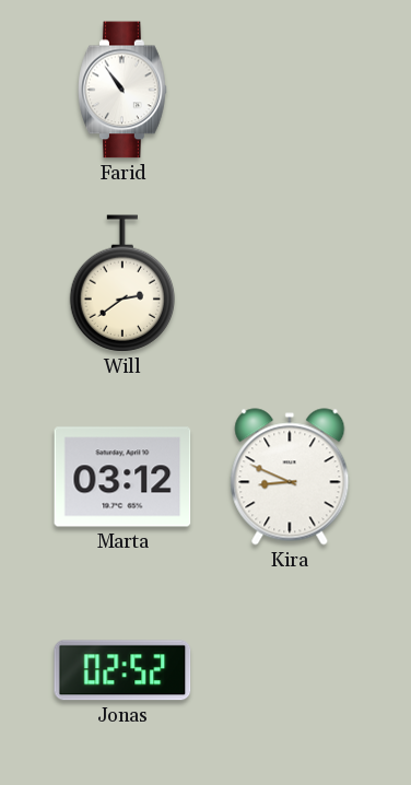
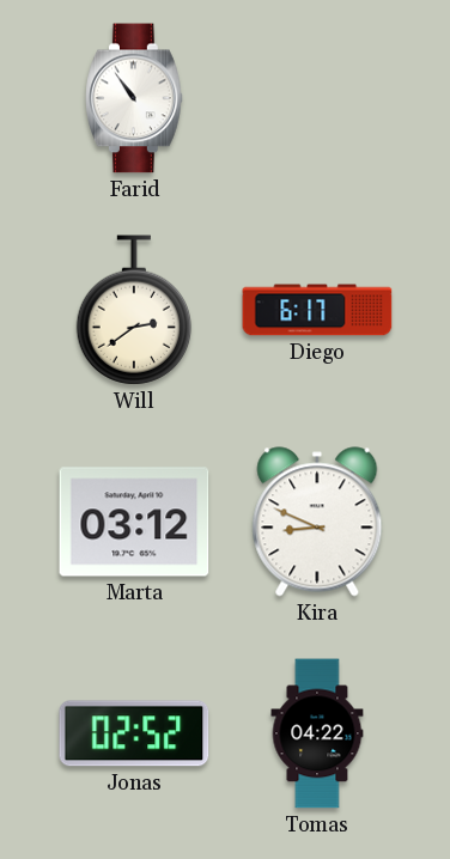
Diego: none -> 6:17 (317, 310)
Tomas: none -> 04:22 (317, 733)
